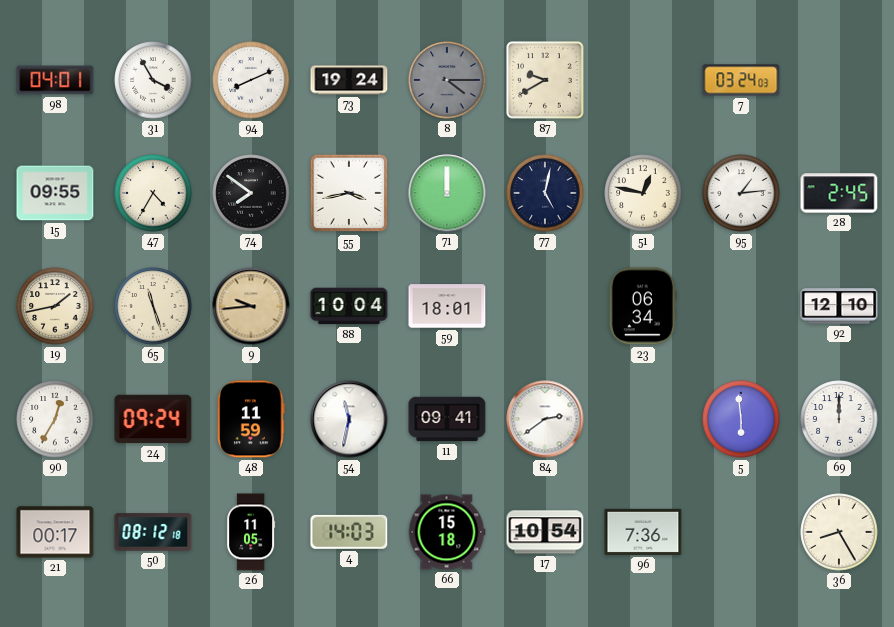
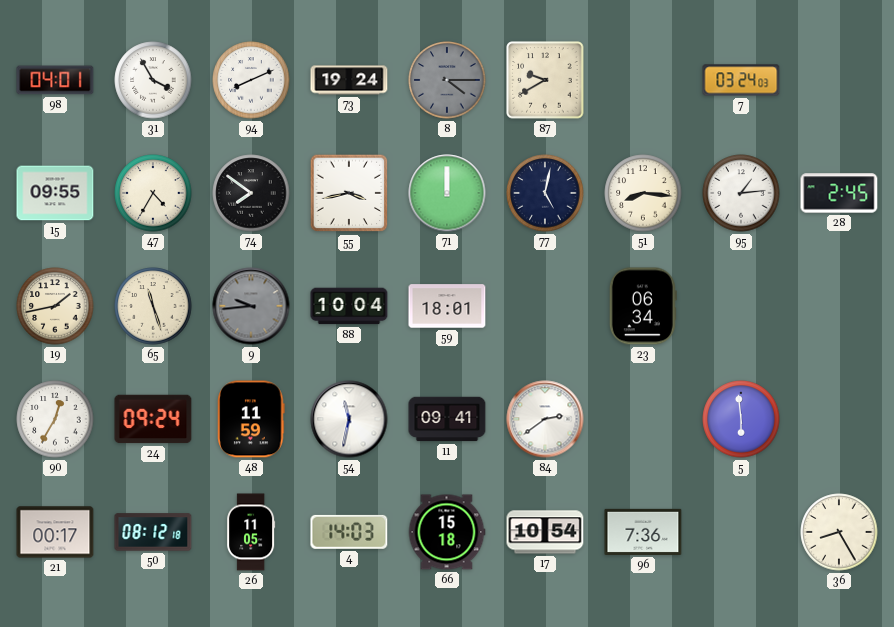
51: 12:47 -> 8:16 (643, 193)
9 dial: champagne -> grey (251, 306)
92: 12:10 -> none (839, 306)
69: 12:00 -> none (839, 419)
